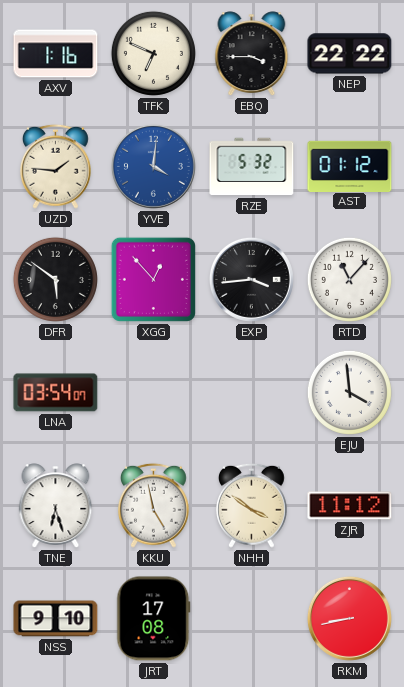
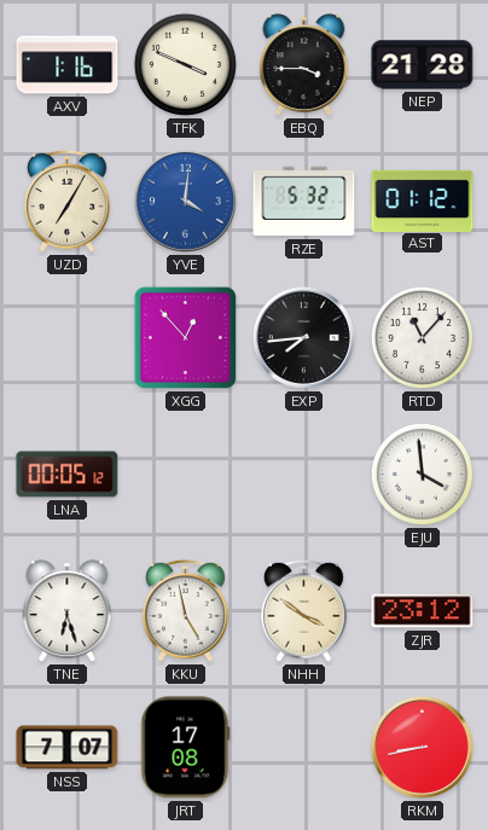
TFK: 6:49 -> 3:49 (185, 64)
NEP: 22:22 -> 21:28 (423, 65)
UZD: 1:46 -> 7:05 (66, 201)
DFR: 5:51 -> none (55, 279)
EXP: 3:44 -> 7:44 (303, 337)
LNA: 03:54 -> 00:05 (68, 475)
ZJR: 11:12 -> 23:12 (423, 611)
NSS: 9:10 -> 7:07 (68, 748)
